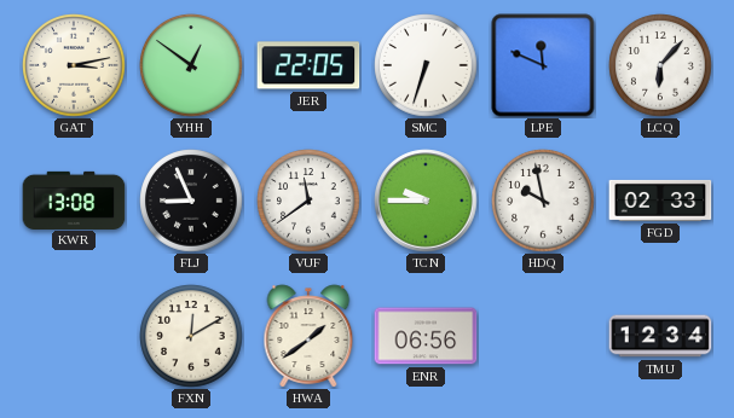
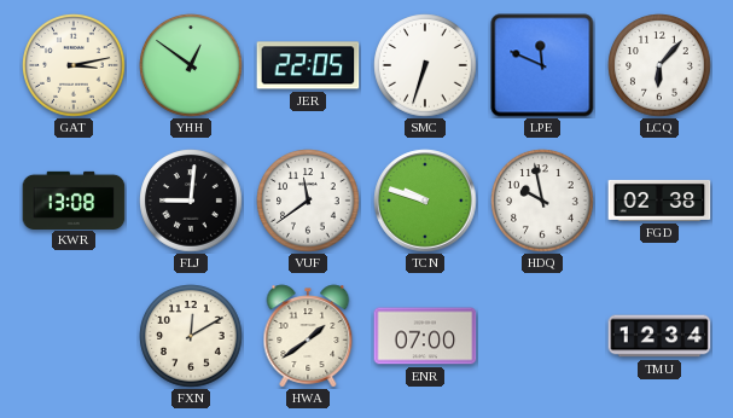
FLJ: 8:56 -> 9:01 (191, 201)
TCN: 9:45 -> 9:48 (425, 201)
FGD: 02:33 -> 02:38 (659, 201)
ENR: 06:56 -> 07:00 (425, 336)
